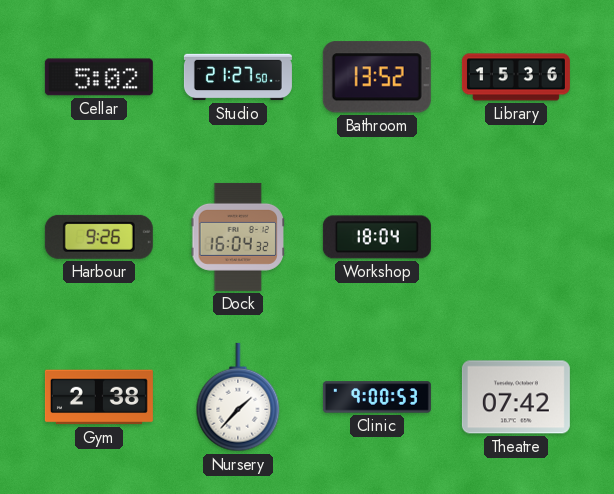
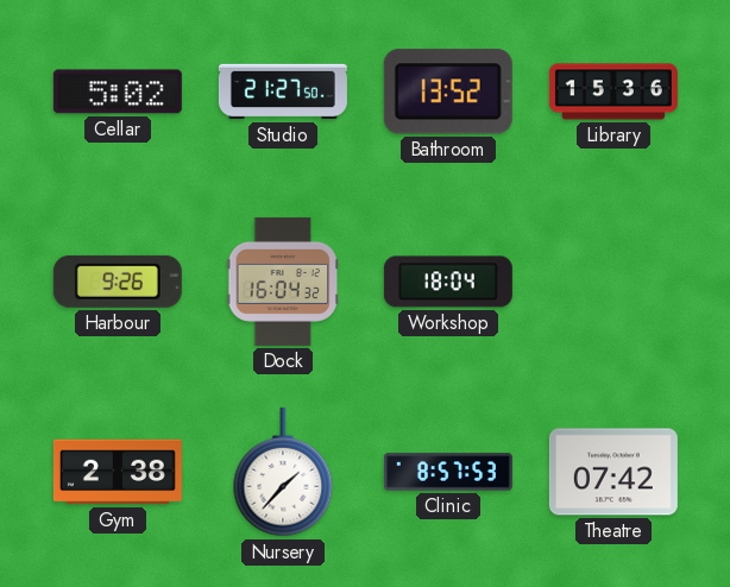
Clinic: 9:00 -> 8:57 (448, 472)
